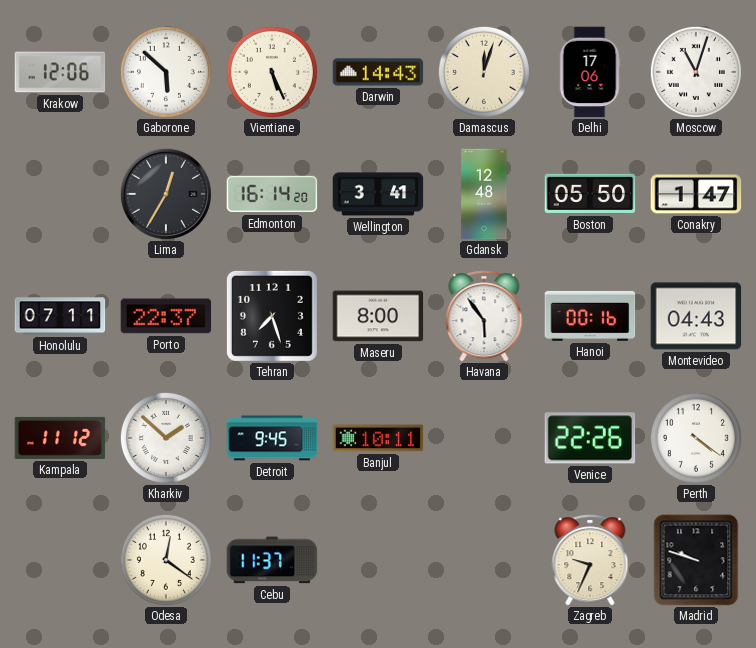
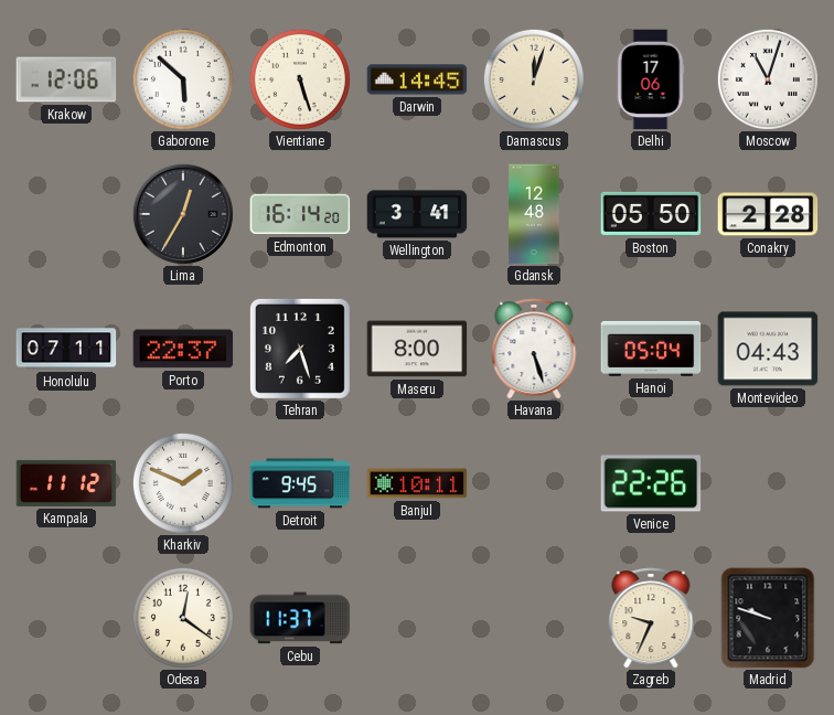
Vientiane: 5:26 -> 5:27 (300, 79)
Darwin: 14:43 -> 14:45 (417, 79)
Conakry: 1:47 -> 2:28 (768, 214)
Havana: 5:54 -> 5:27 (534, 349)
Hanoi: 00:16 -> 05:04 (651, 349)
Kharkiv: 1:52 -> 1:49 (183, 483)
Perth: 4:21 -> none (696, 438)
